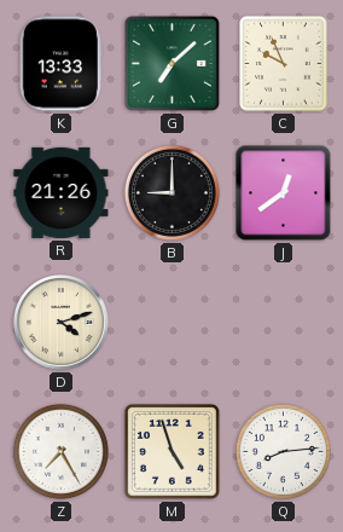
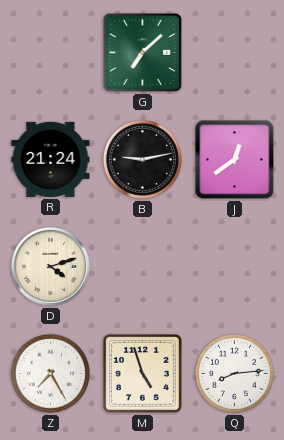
K: 13:33 -> none (60, 64)
C: 9:56 -> none (284, 64)
R: 21:26 -> 21:24 (51, 159)
B: 9:00 -> 9:13 (142, 159)
